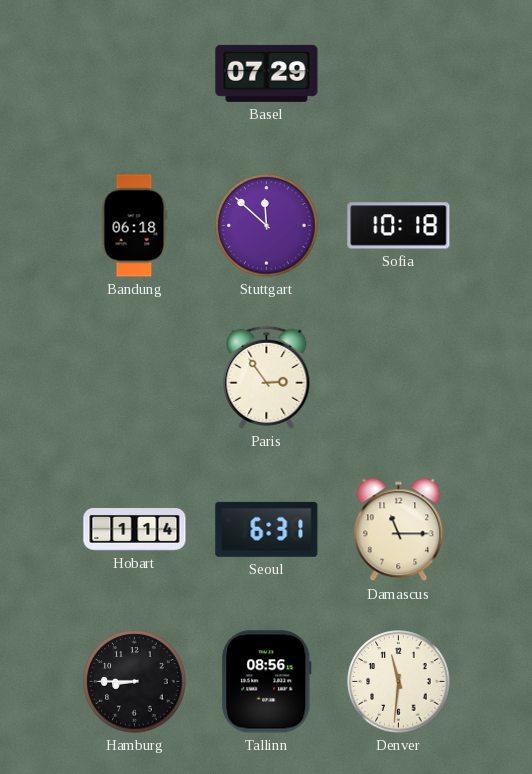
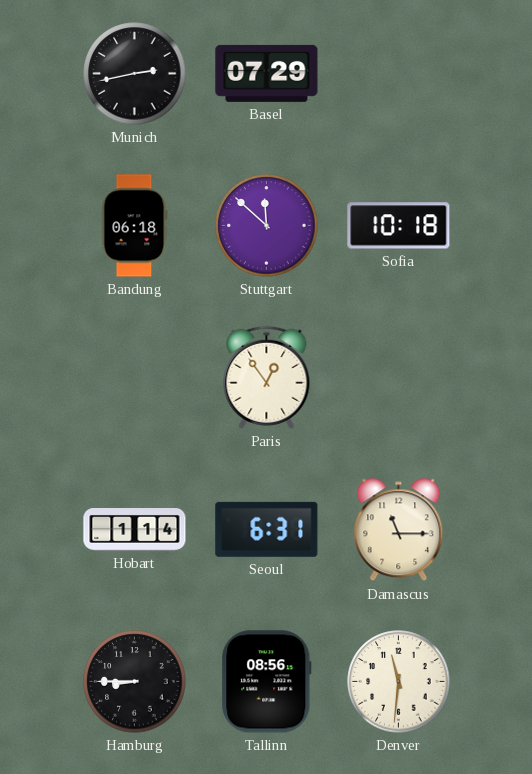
Munich: none -> 2:43 (135, 74)
Paris: 2:54 -> 12:54 (267, 377)
